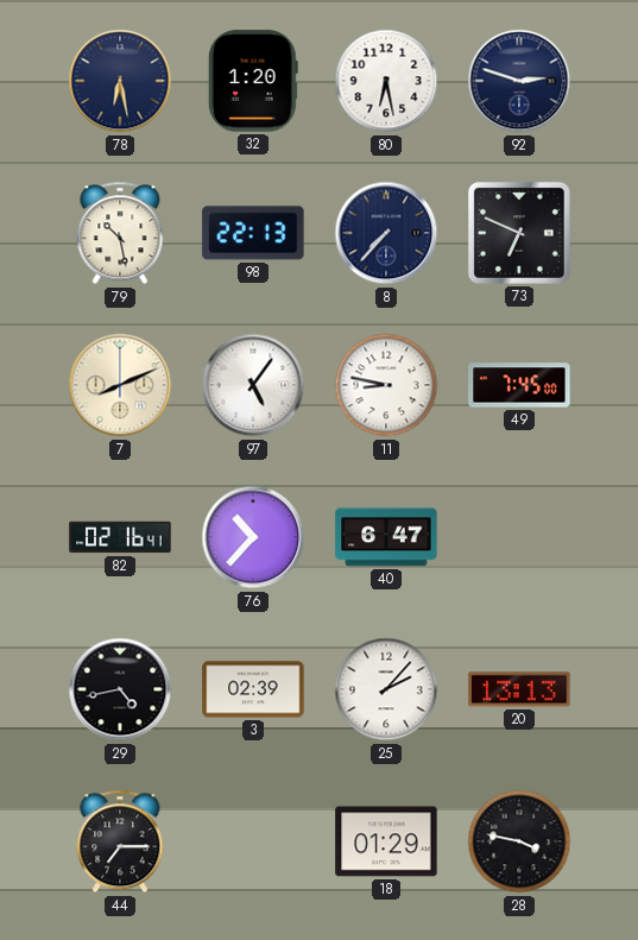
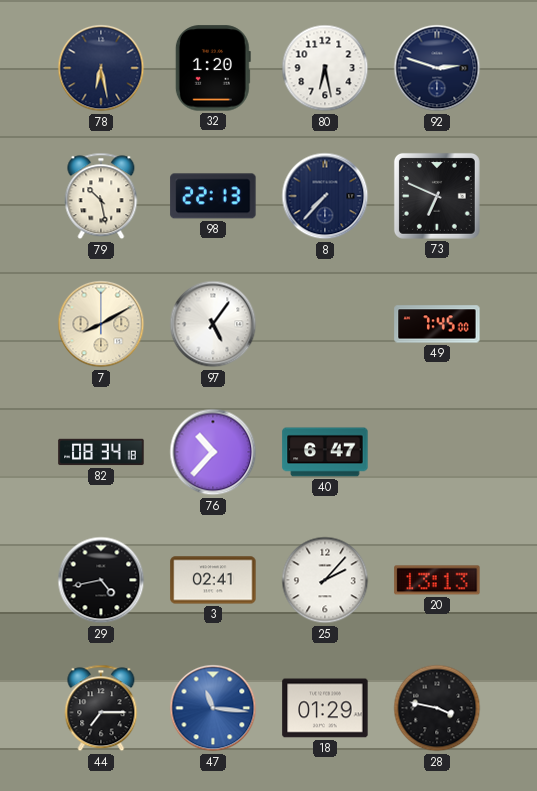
7: 8:11 -> 8:10 (101, 324)
11: 8:47 -> none (386, 385)
82: 02:16 -> 08:34 (101, 452)
3: 02:39 -> 02:41 (213, 580)
47: none -> 11:16 (213, 708)
